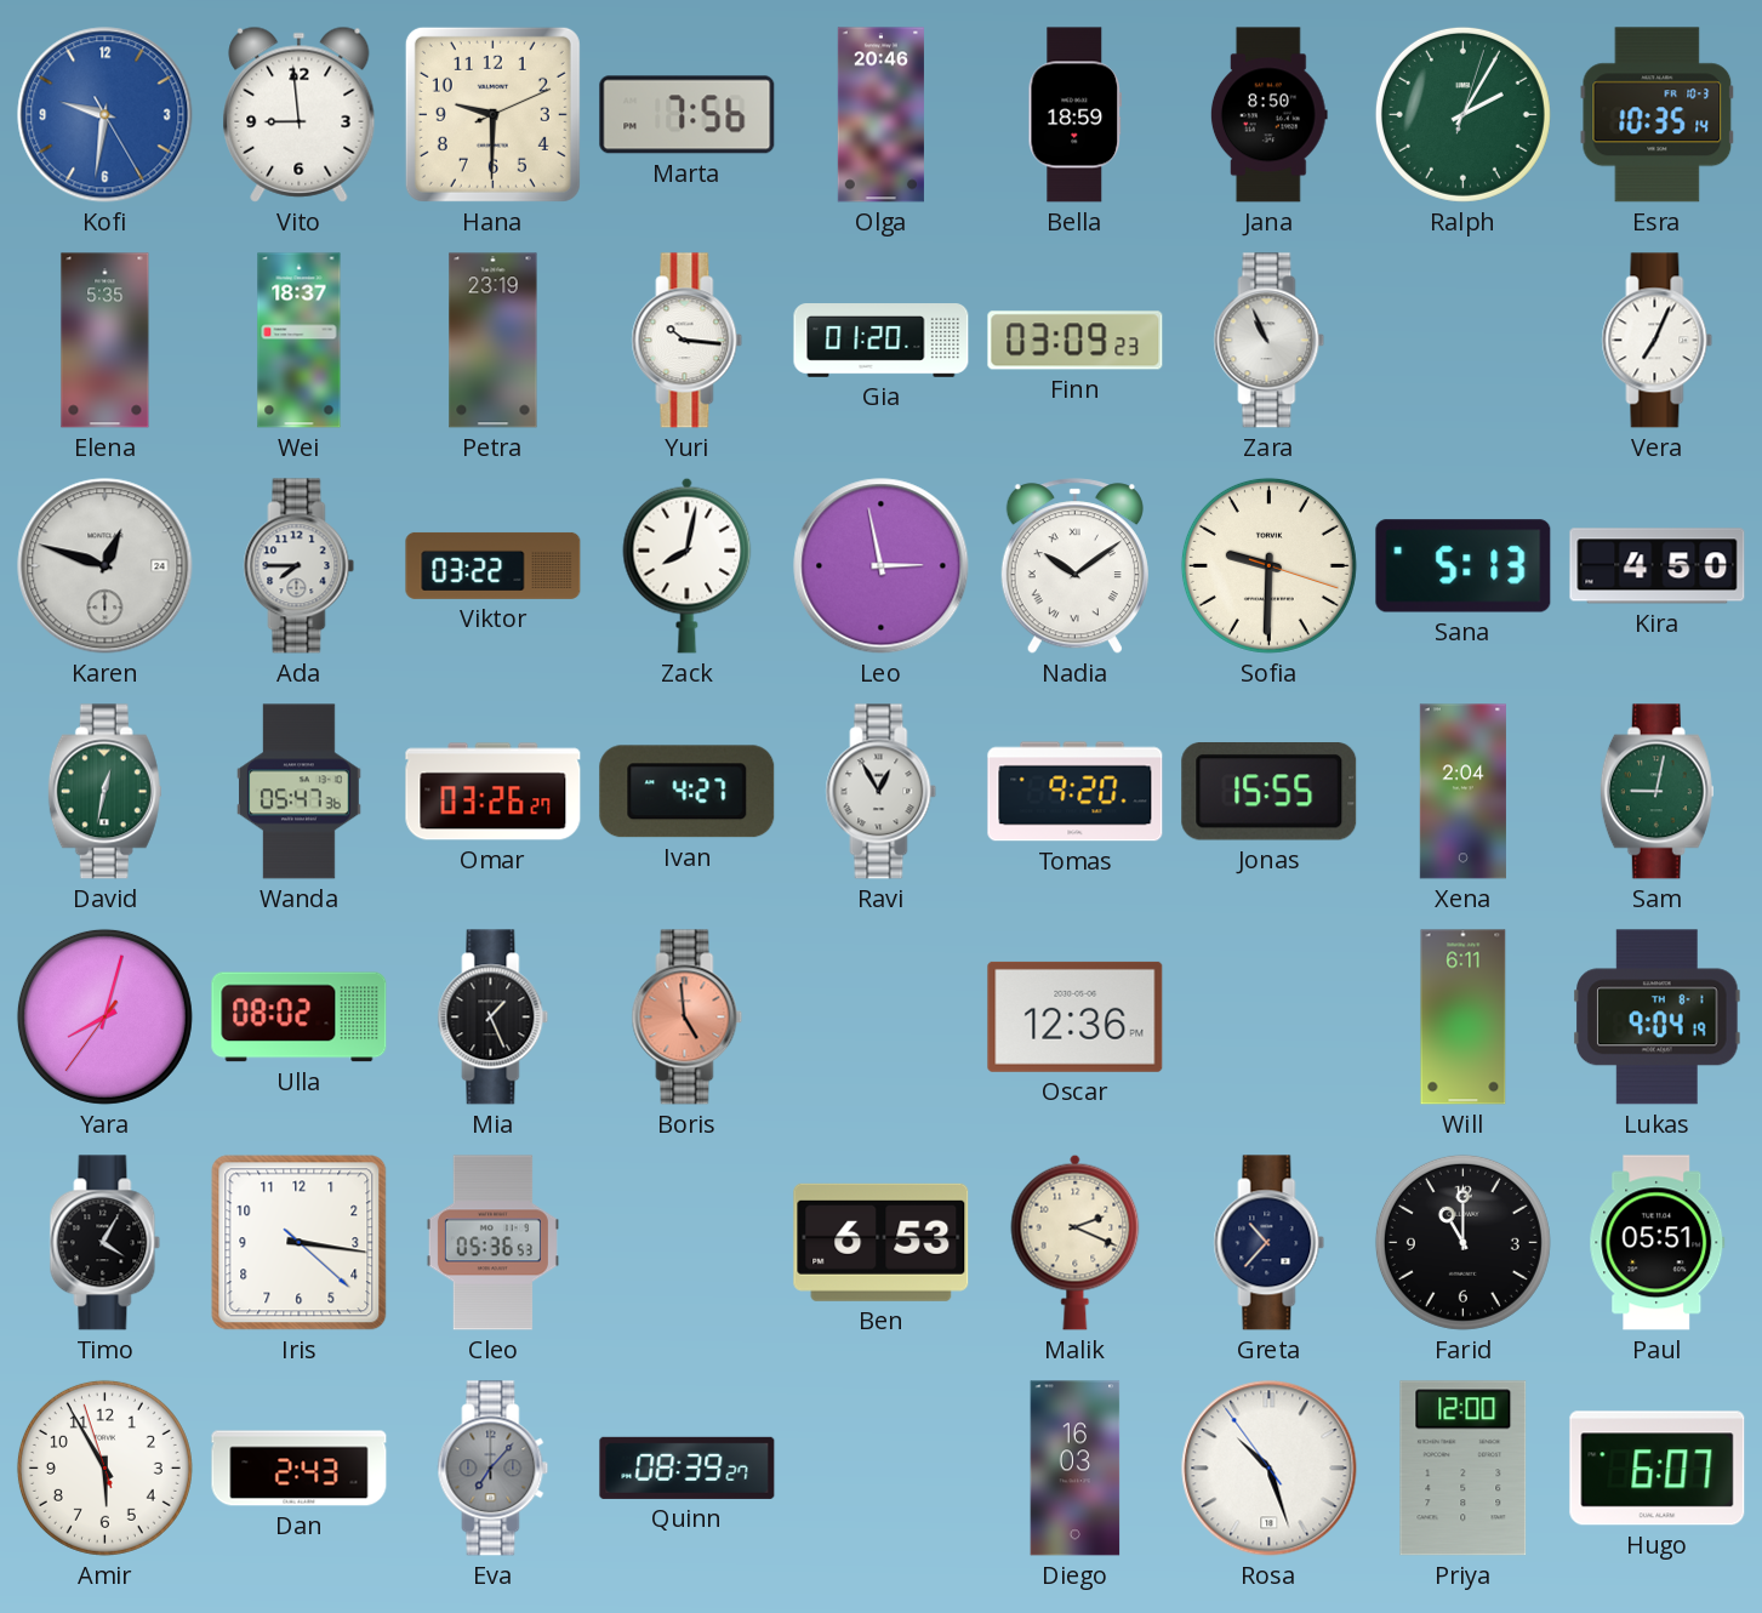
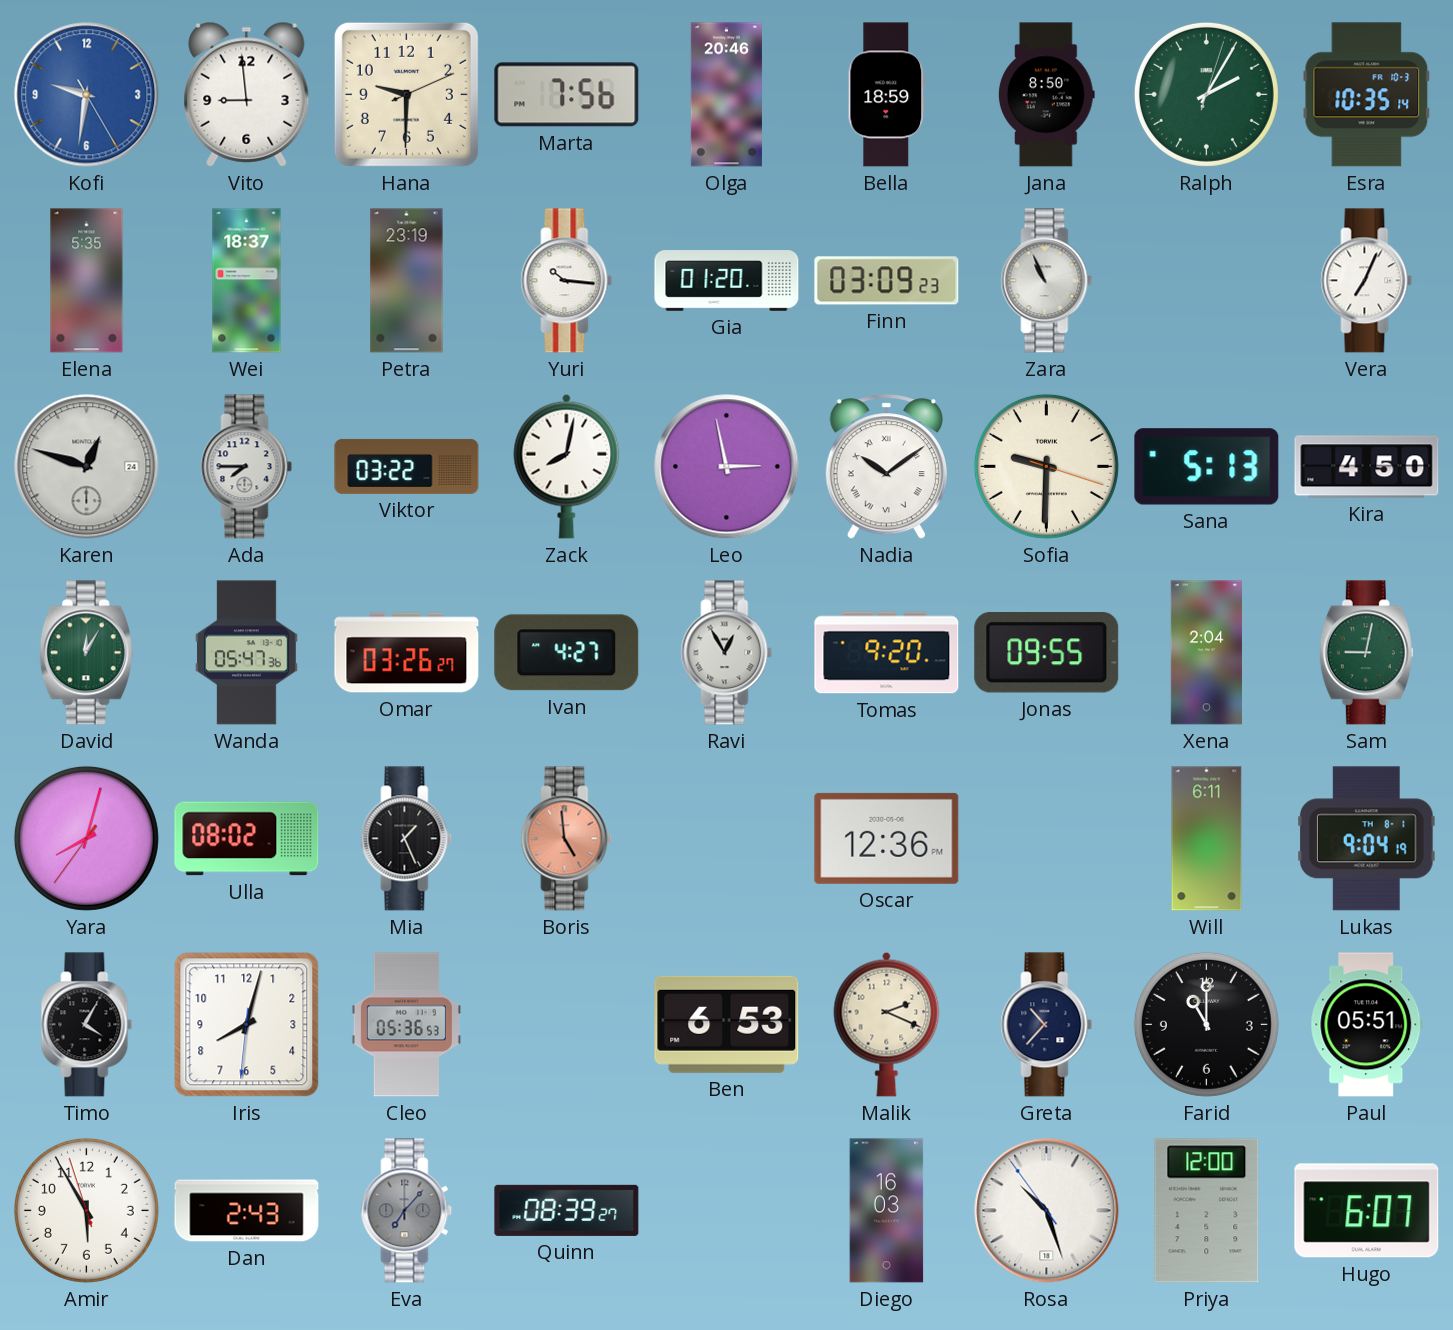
David: 12:32 -> 12:05 (86, 653)
Jonas: 15:55 -> 09:55 (1047, 653)
Iris: 3:16 -> 8:02 (247, 1025)
